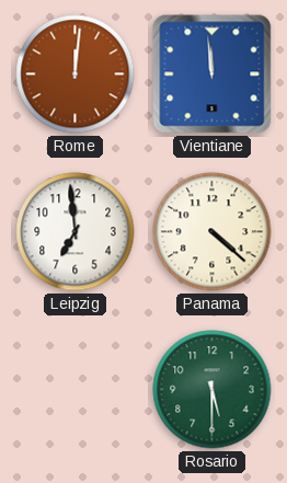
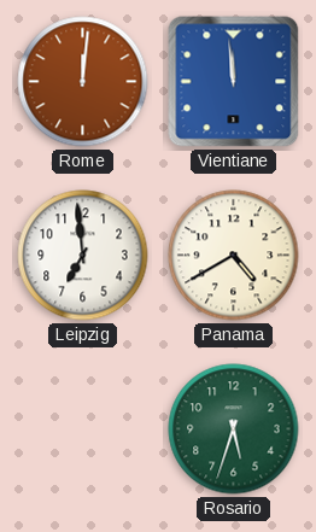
Panama: 4:22 -> 4:40 (234, 256)
Rosario: 5:30 -> 5:33 (234, 429)
